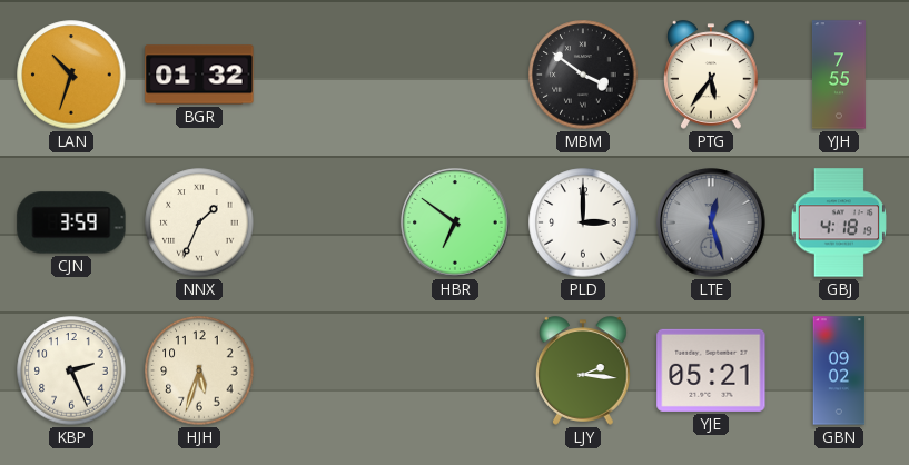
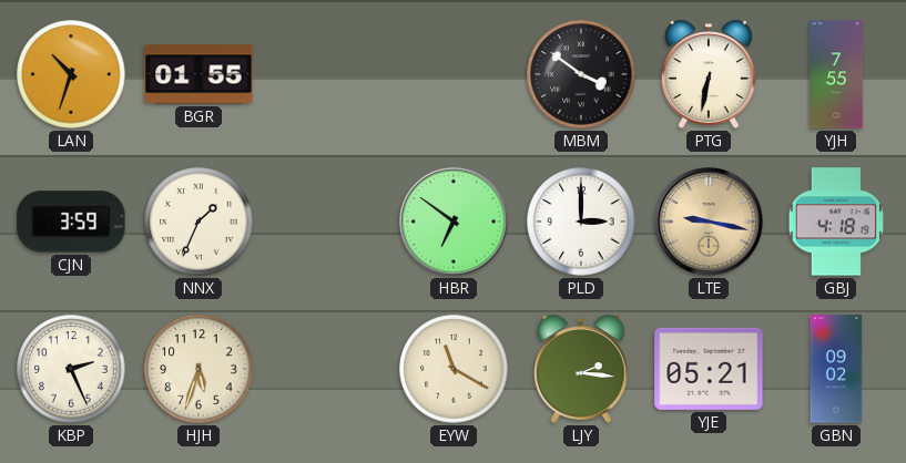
BGR: 01:32 -> 01:55 (198, 74)
PTG: 5:36 -> 6:32 (710, 74)
LTE: 12:27 -> 9:17 (709, 222)
LTE dial: grey -> champagne (709, 222)
EYW: none -> 11:20 (454, 369)
